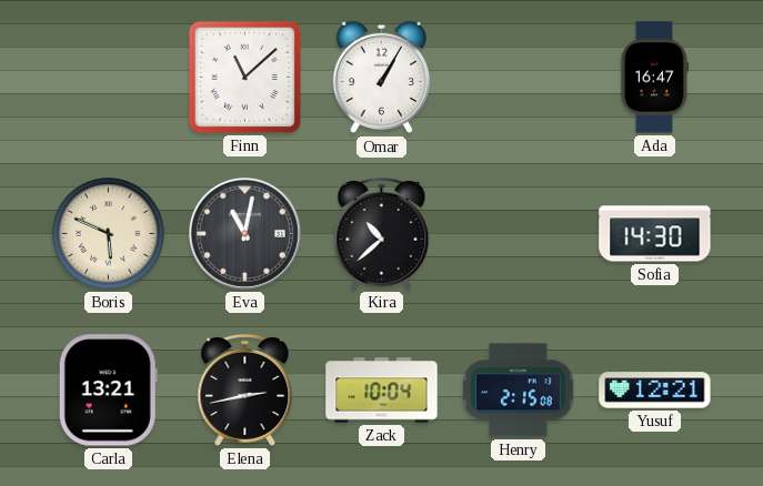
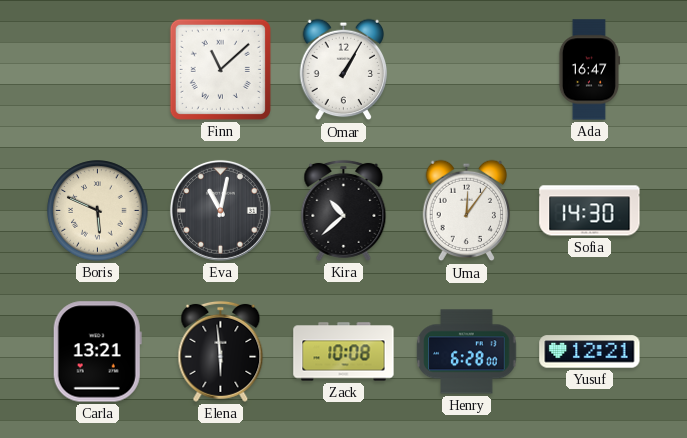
Uma: none -> 12:06 (467, 211)
Elena: 2:43 -> 5:59 (221, 351)
Zack: 10:04 -> 10:08 (344, 352)
Henry: 2:15 -> 6:28 (467, 352)
